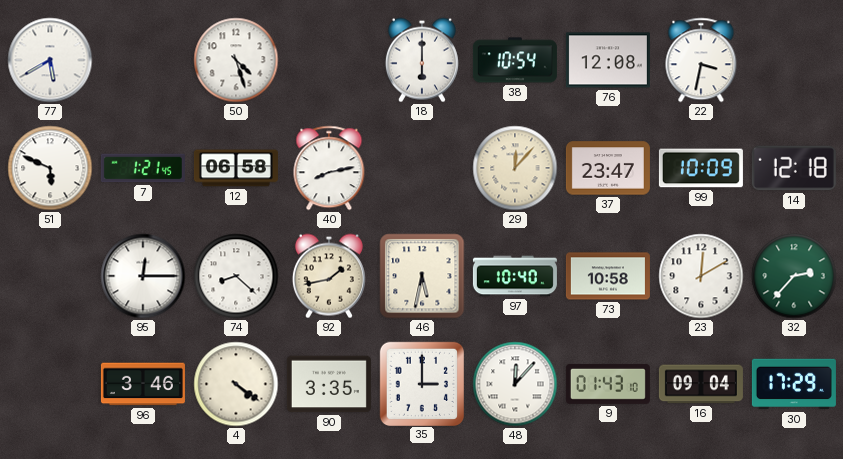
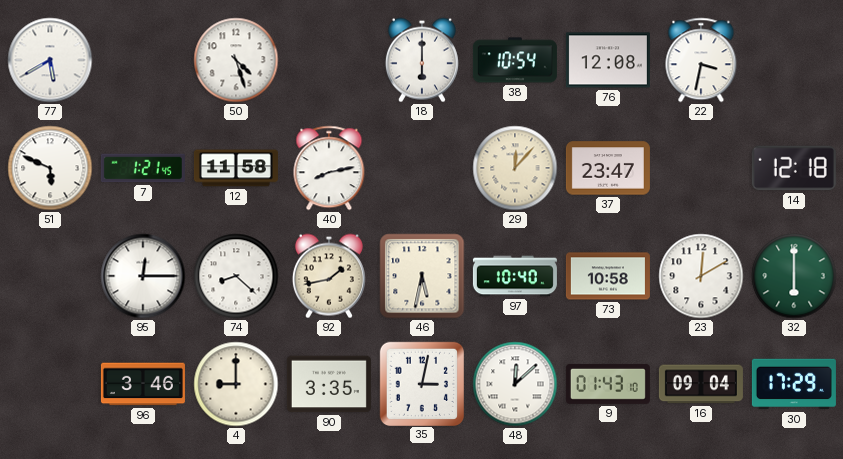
12: 06:58 -> 11:58 (236, 168)
99: 10:09 -> none (701, 168)
32: 2:37 -> 6:00 (794, 276)
4: 4:21 -> 9:00 (236, 384)
35: 3:00 -> 3:02 (421, 383)
48: 12:07 -> 12:08 (515, 384)
